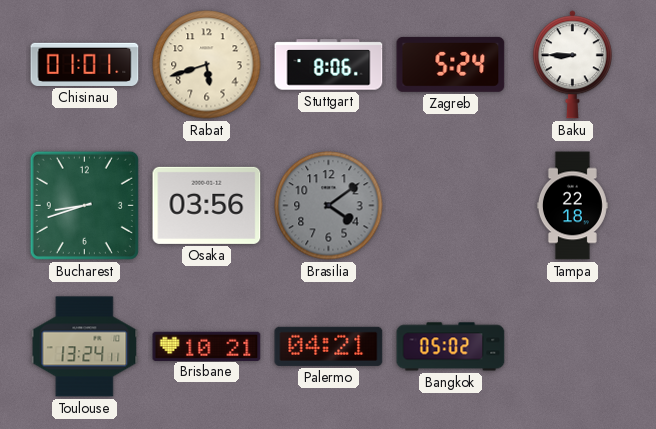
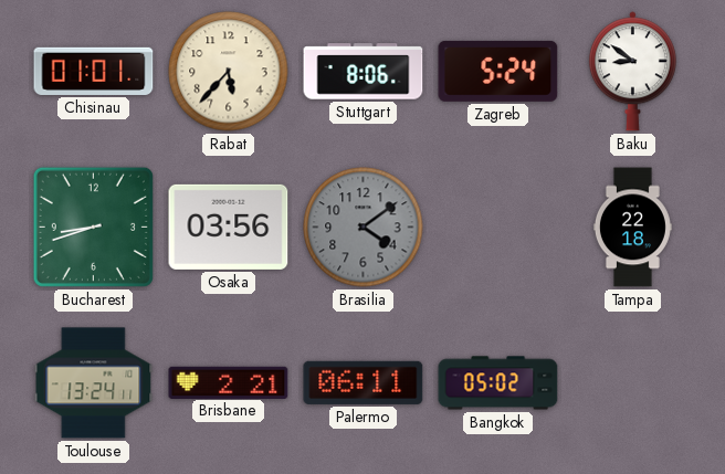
Rabat: 5:42 -> 5:37 (229, 72)
Baku: 8:45 -> 8:51 (632, 72)
Brisbane: 10:21 -> 2:21 (229, 382)
Palermo: 04:21 -> 06:11 (364, 382)
